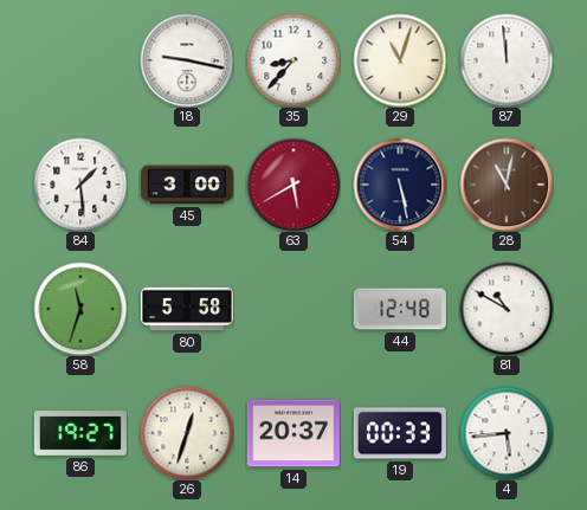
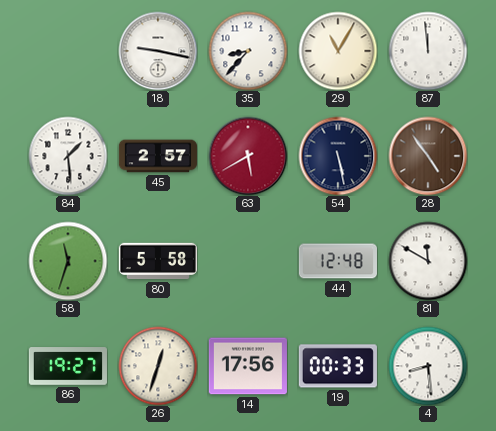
29: 11:03 -> 11:05 (338, 51)
45: 3:00 -> 2:57 (158, 156)
28: 11:02 -> 4:54 (428, 156)
81: 10:50 -> 11:50 (428, 261)
14: 20:37 -> 17:56 (248, 366)
4: 5:44 -> 8:29 (428, 366)
